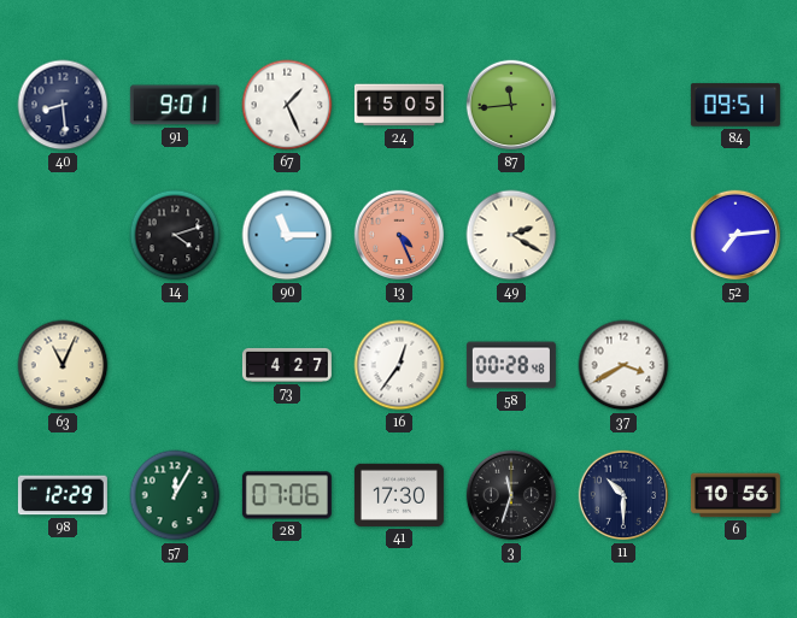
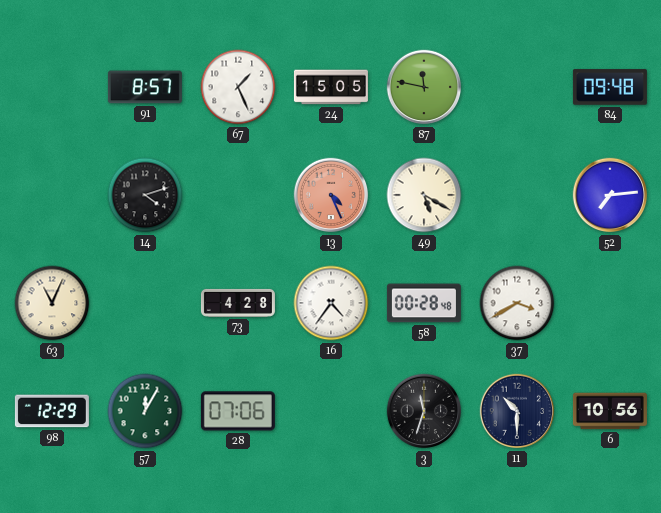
40: 8:29 -> none (63, 105)
91: 9:01 -> 8:57 (145, 87)
87: 11:44 -> 11:47 (424, 87)
84: 09:51 -> 09:48 (610, 87)
90: 11:15 -> none (287, 235)
49: 2:20 -> 5:20 (424, 195)
73: 4:27 -> 4:28 (238, 303)
16: 12:36 -> 4:36 (331, 303)
41: 17:30 -> none (399, 495)
